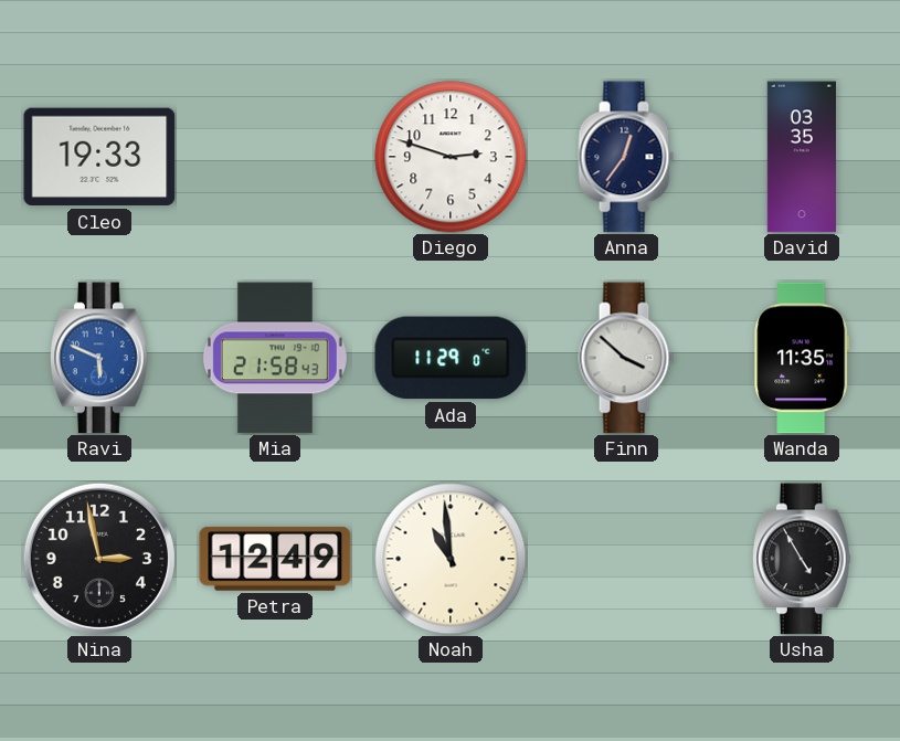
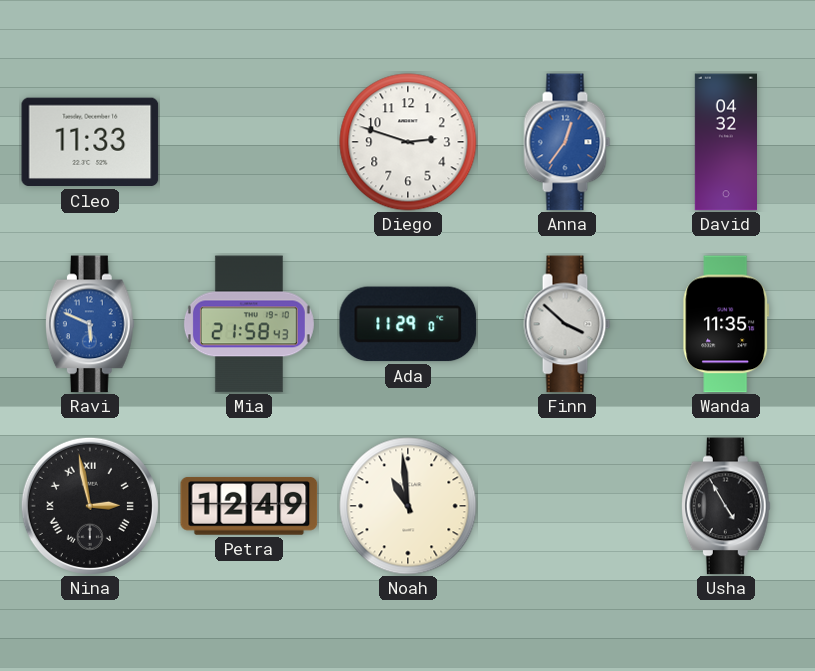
Cleo: 19:33 -> 11:33 (90, 142)
Anna dial: navy -> blue (567, 142)
David: 03:35 -> 04:32 (725, 142)
Nina numerals: Arabic -> Roman (90, 506)
